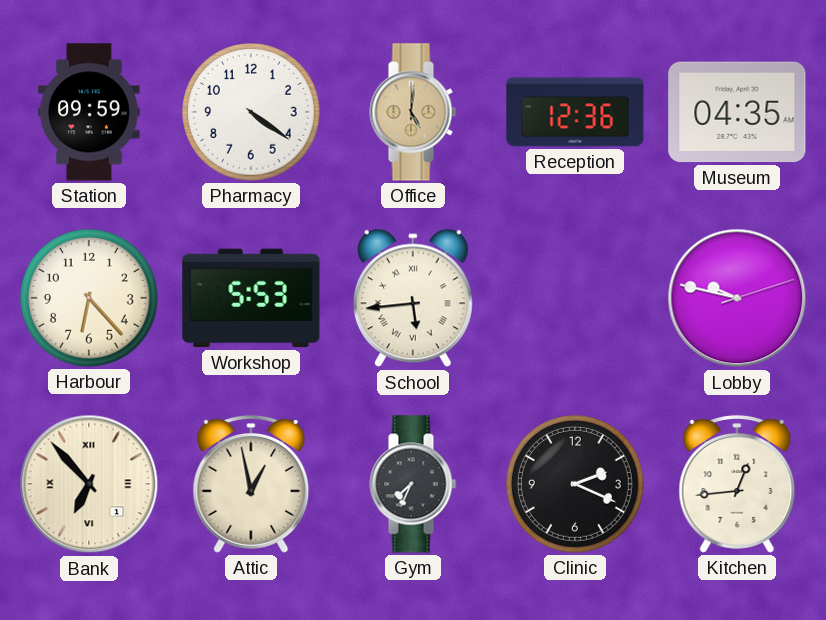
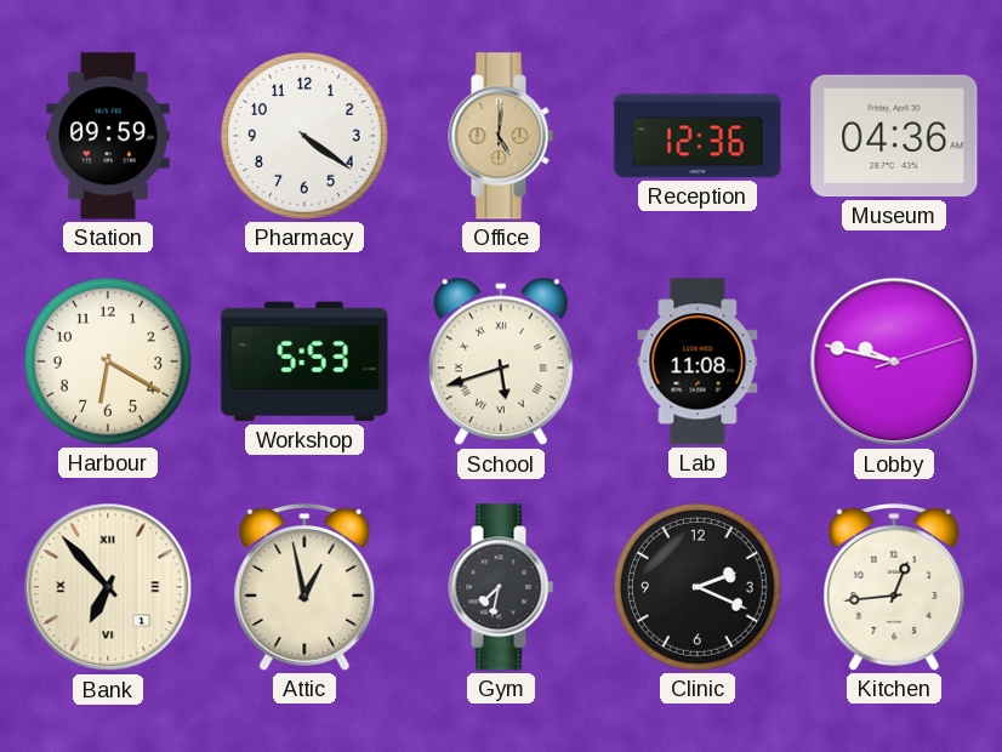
Museum: 04:35 -> 04:36 (894, 136)
Harbour: 6:23 -> 6:20 (108, 361)
School: 5:44 -> 5:42 (501, 361)
Lab: none -> 11:08 (698, 361)
Gym: 7:34 -> 7:32 (501, 587)
